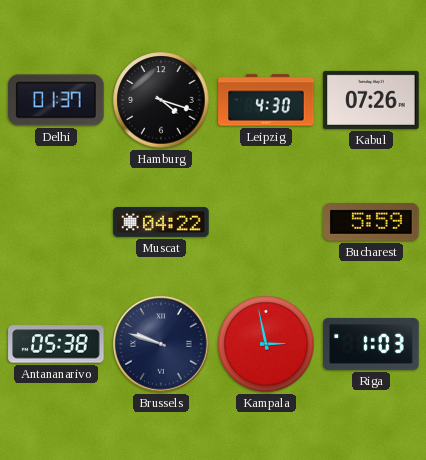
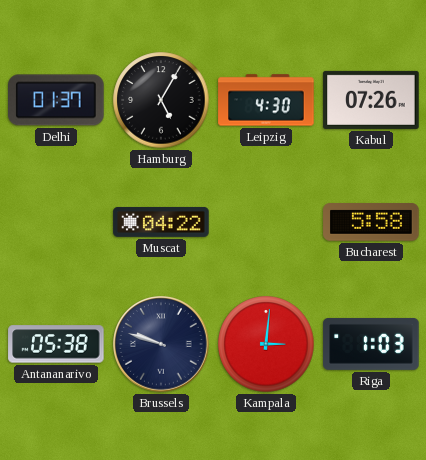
Hamburg: 4:18 -> 5:05 (161, 100)
Bucharest: 5:59 -> 5:58 (371, 222)
Kampala: 2:58 -> 3:01 (266, 344)
